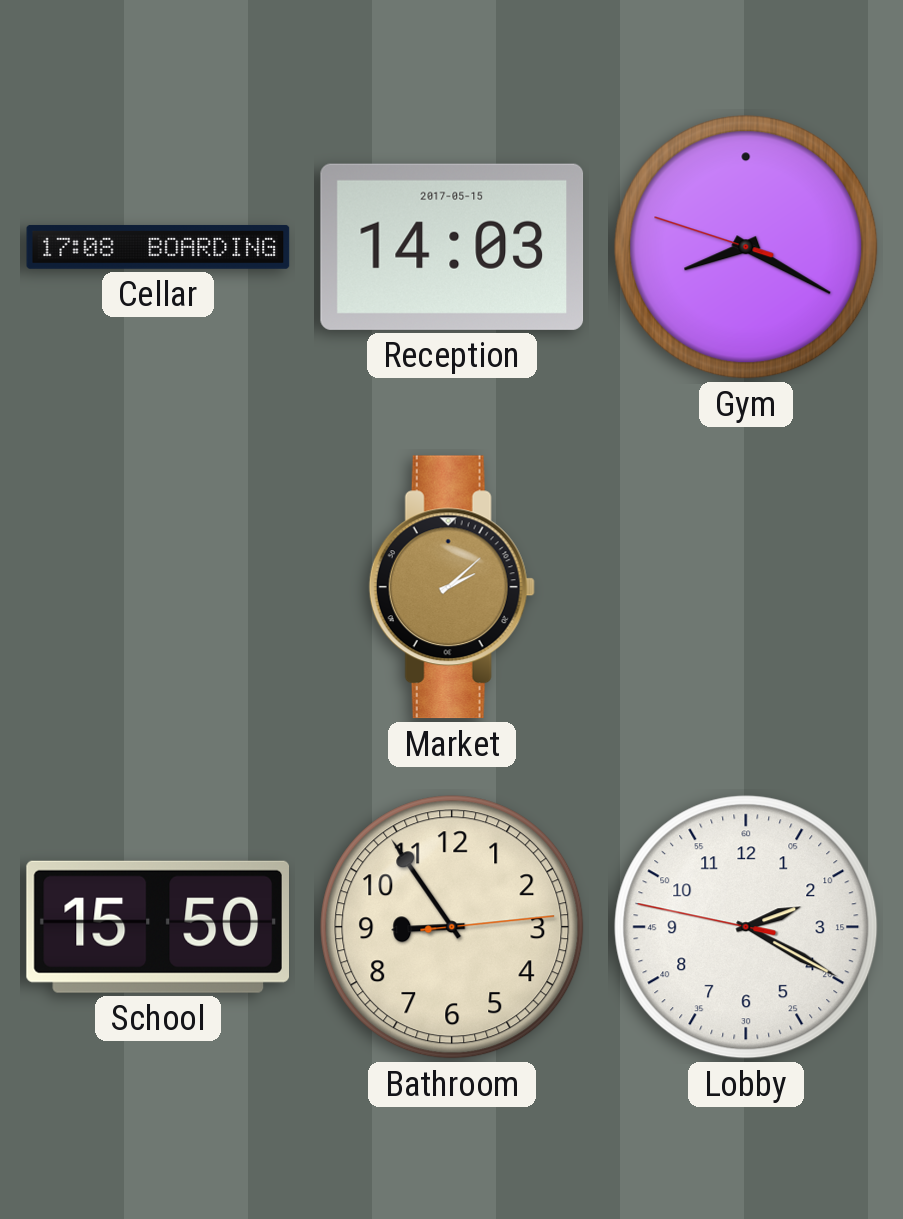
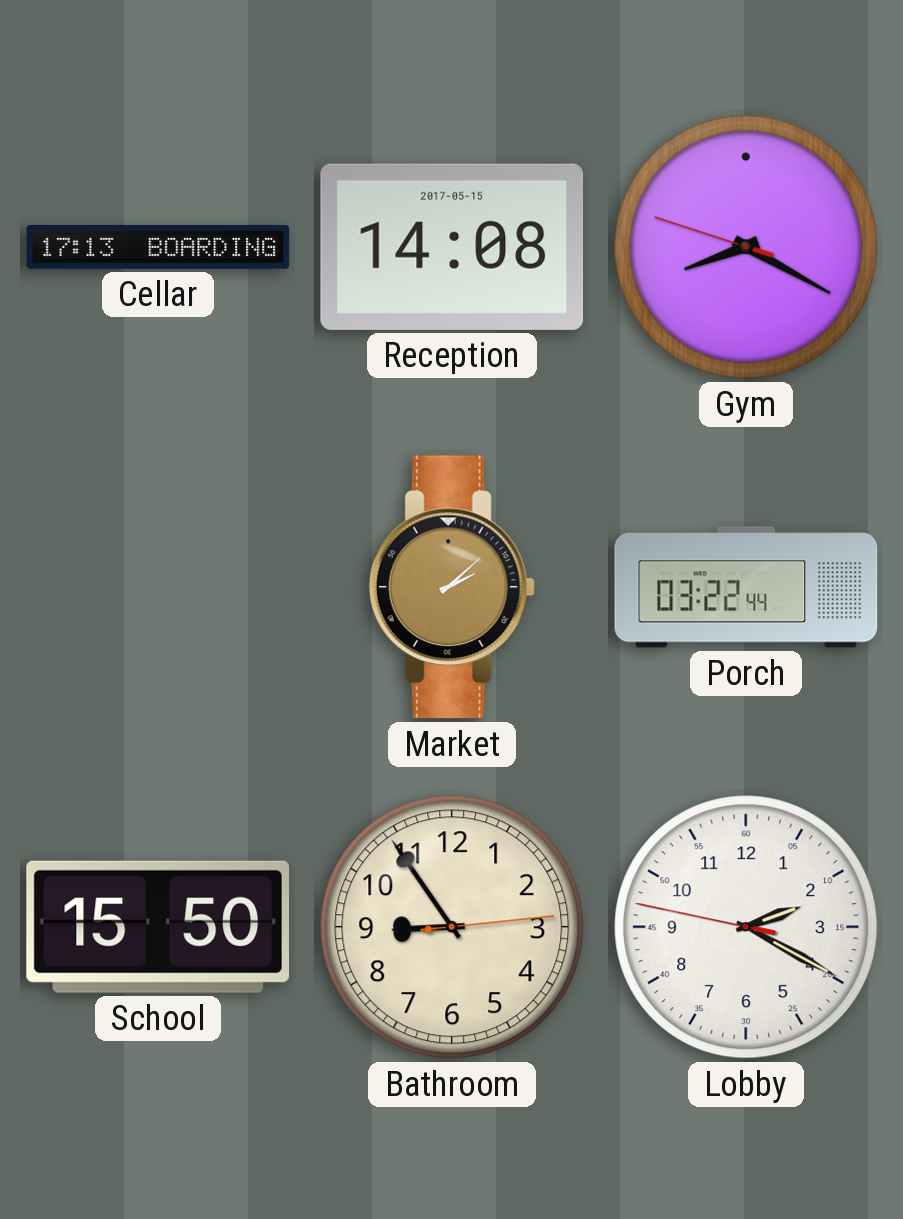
Cellar: 17:08 -> 17:13 (158, 247)
Reception: 14:03 -> 14:08 (452, 247)
Porch: none -> 03:22 (746, 587)
